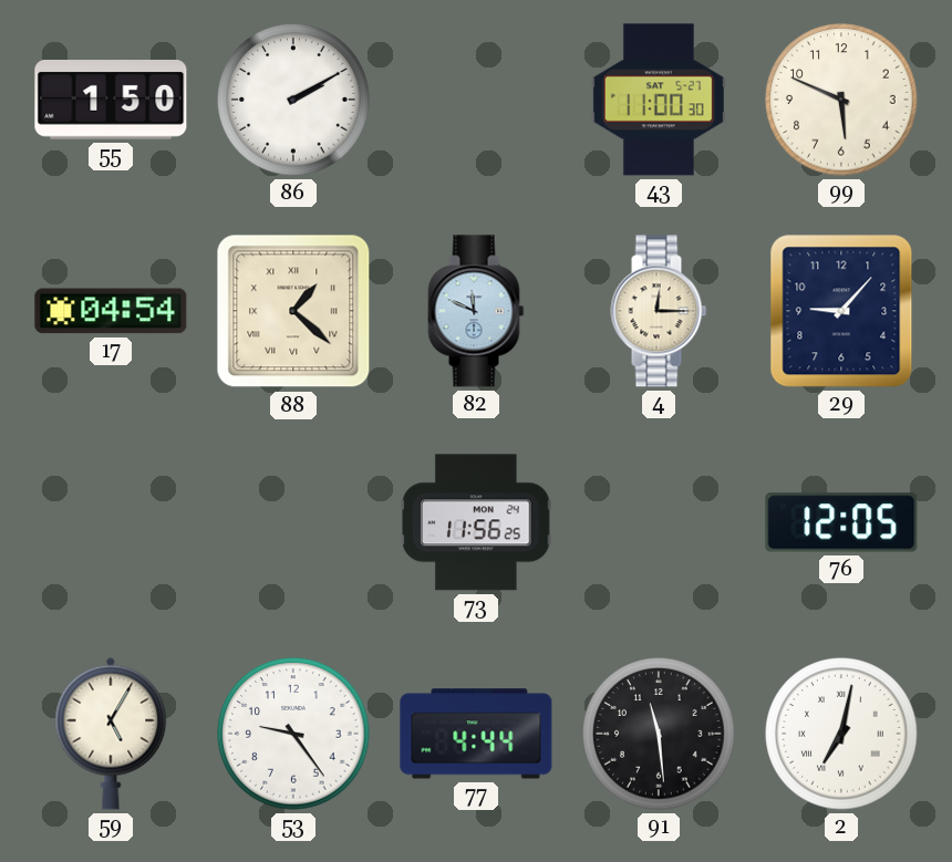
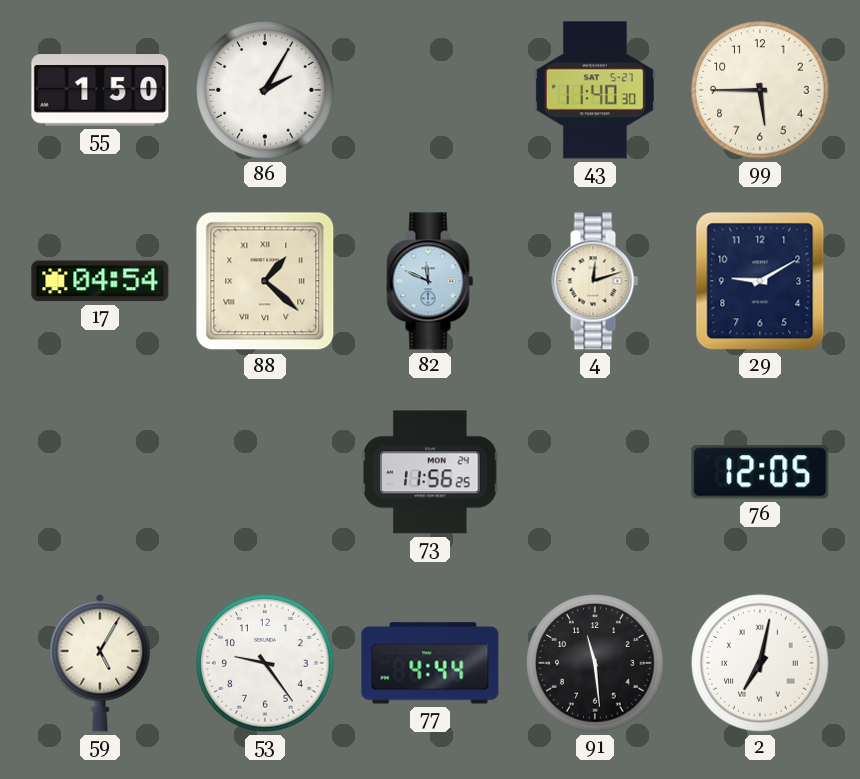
86: 2:10 -> 2:05 (265, 90)
43: 11:00 -> 11:40 (595, 90)
99: 5:49 -> 5:45 (760, 90)
4: 12:15 -> 12:12 (595, 281)
29: 9:07 -> 9:10 (760, 281)
